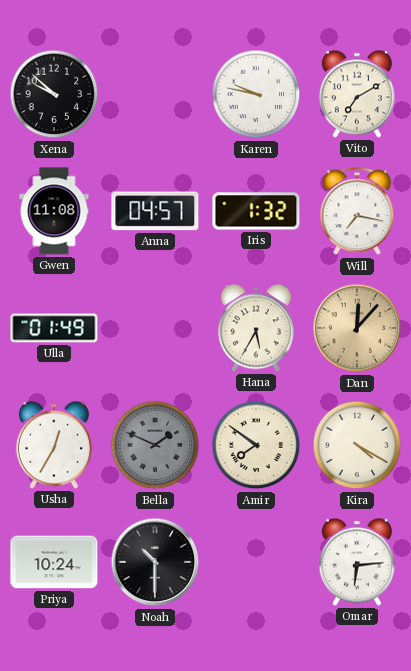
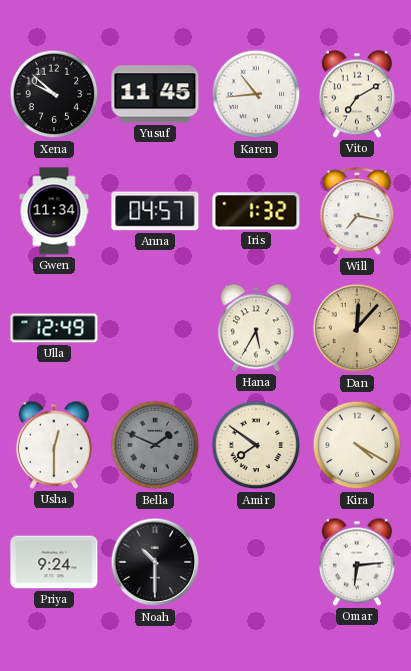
Yusuf: none -> 11:45 (155, 94)
Karen: 9:47 -> 10:44 (256, 94)
Gwen: 11:08 -> 11:34 (54, 211)
Ulla: 01:49 -> 12:49 (54, 328)
Usha: 12:35 -> 12:30 (54, 445)
Priya: 10:24 -> 9:24 (54, 562)
